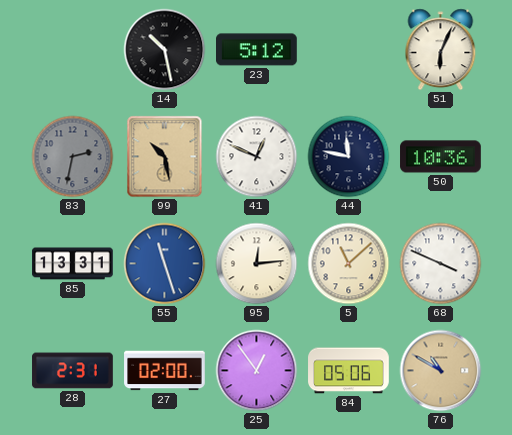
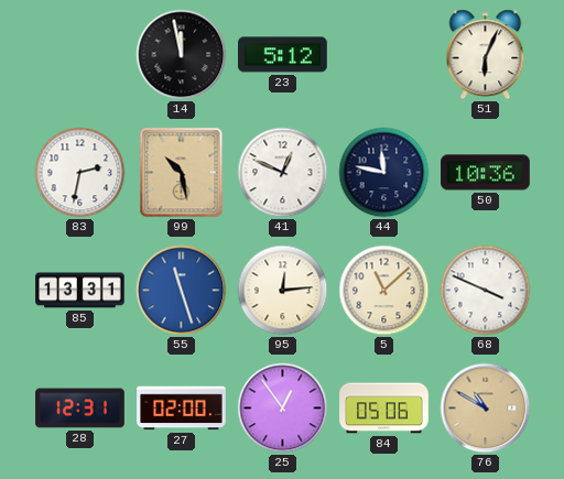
14: 10:28 -> 11:58 (182, 55)
83 dial: grey -> white (80, 173)
28: 2:31 -> 12:31 (80, 409)
